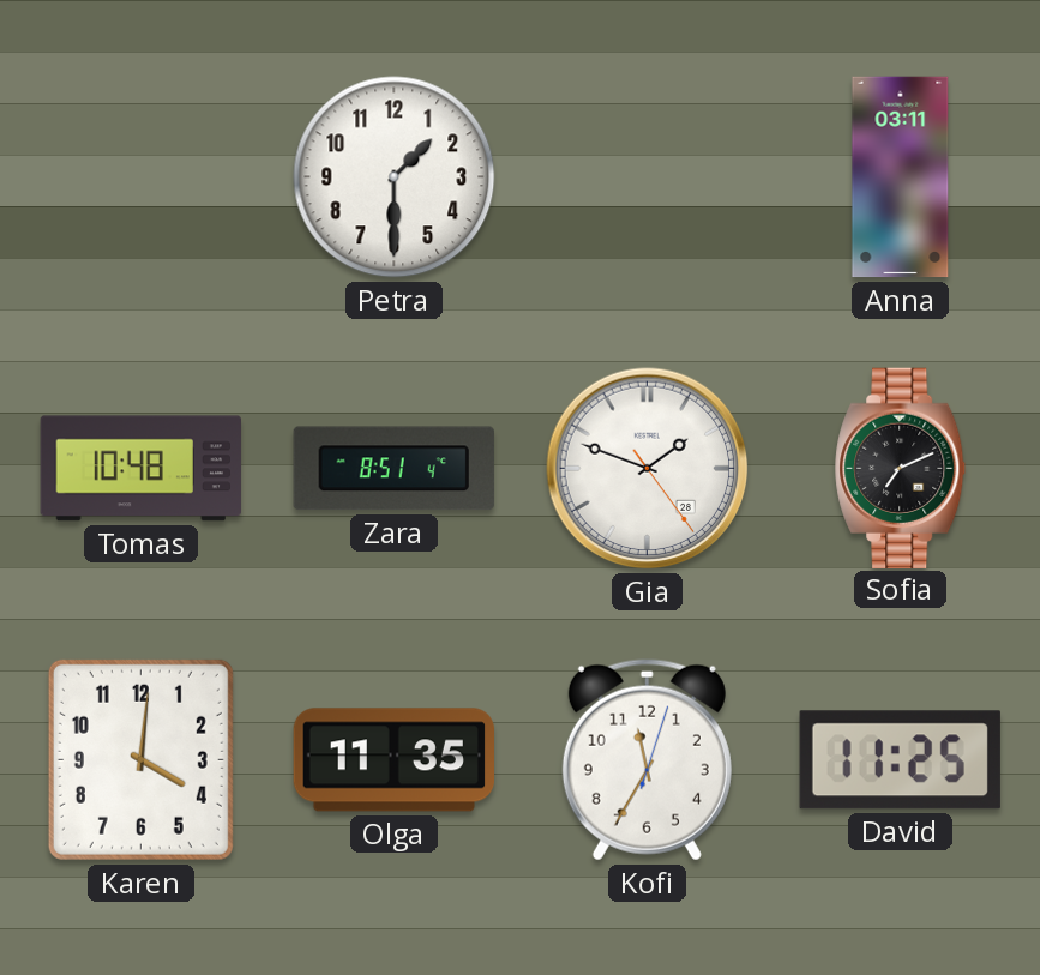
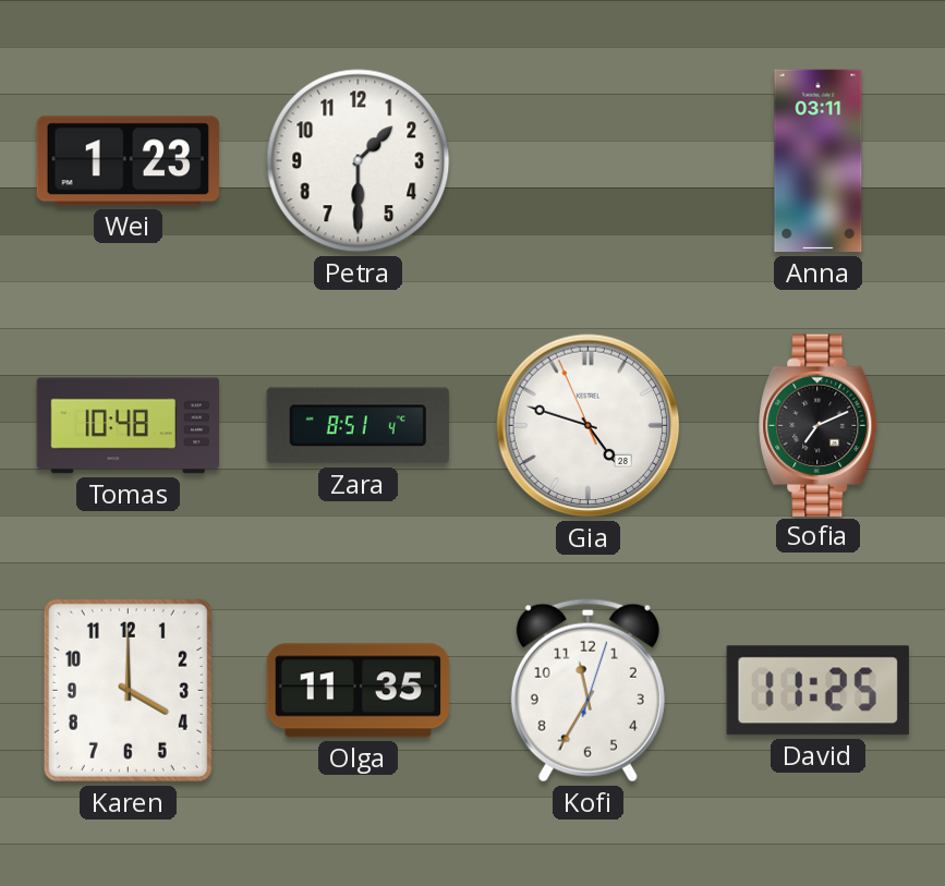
Wei: none -> 1:23 (128, 161)
Gia: 1:48 -> 4:47 (589, 426)
Karen: 4:01 -> 4:00 (128, 690)
